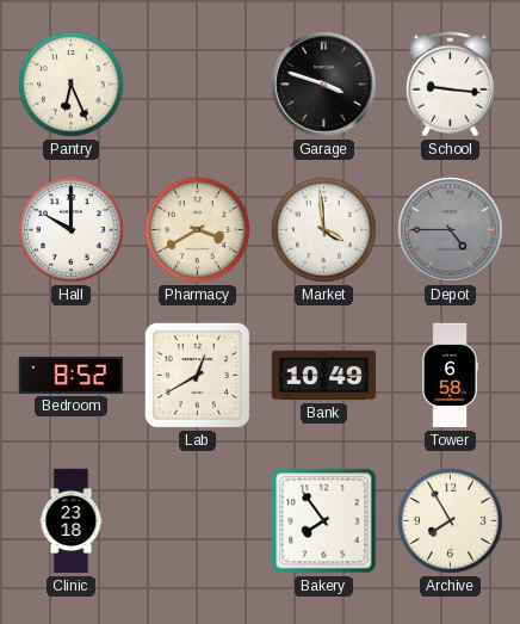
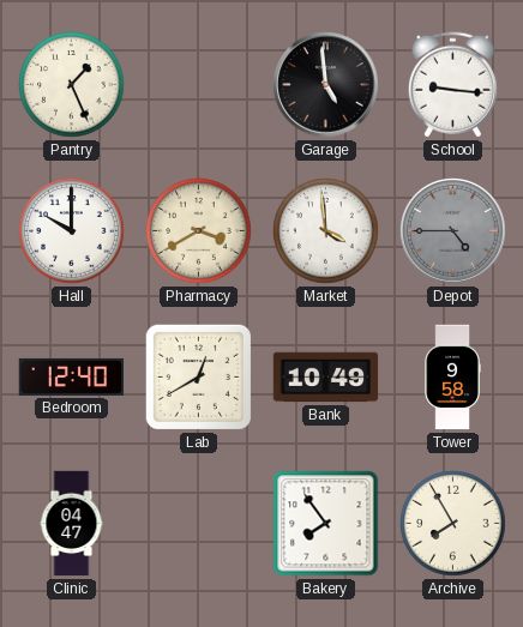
Pantry: 6:26 -> 1:26 (72, 85)
Garage: 3:48 -> 4:59 (326, 85)
Bedroom: 8:52 -> 12:40 (72, 376)
Tower: 6:58 -> 9:58 (452, 378)
Clinic: 23:18 -> 04:47 (72, 524)
